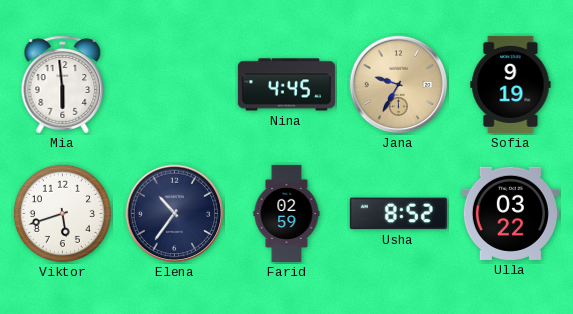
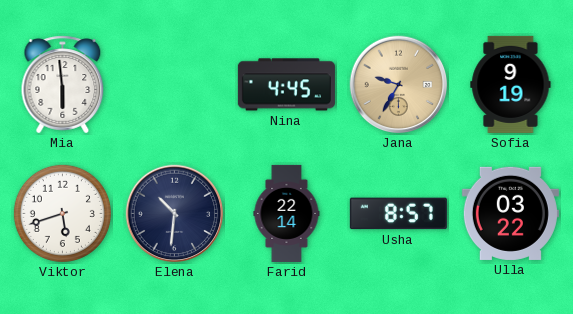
Elena: 10:36 -> 10:31 (175, 214)
Farid: 02:59 -> 22:14 (287, 213)
Usha: 8:52 -> 8:57 (398, 214)
